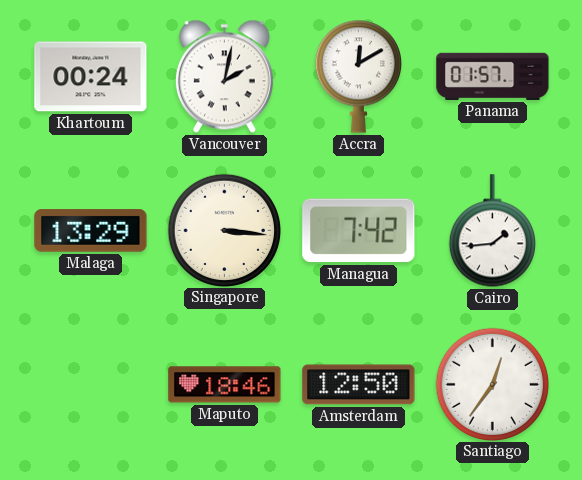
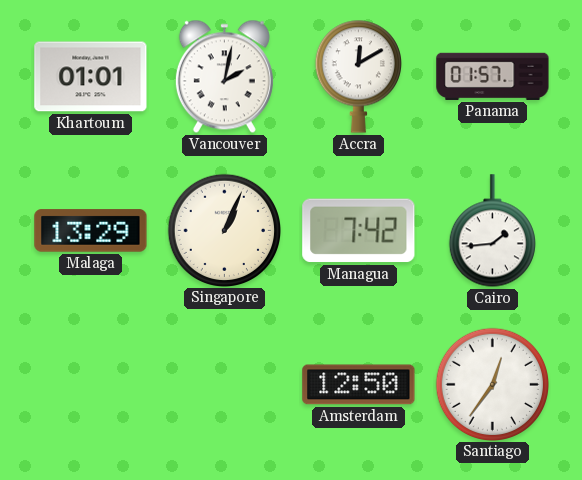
Khartoum: 00:24 -> 01:01 (91, 77)
Singapore: 3:16 -> 1:04 (224, 230)
Maputo: 18:46 -> none (225, 385)
